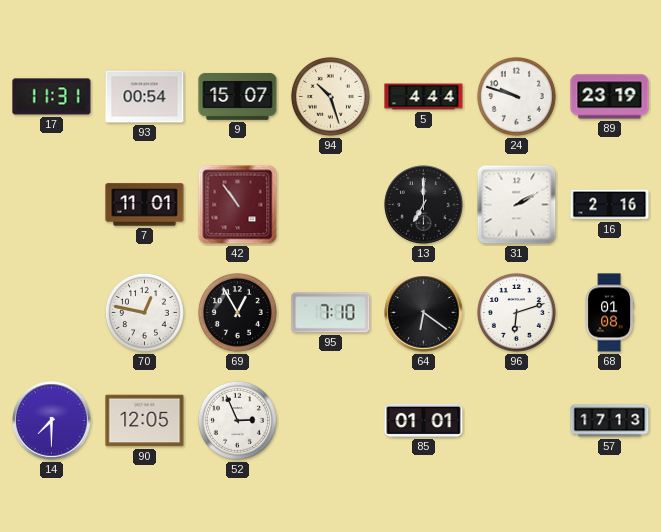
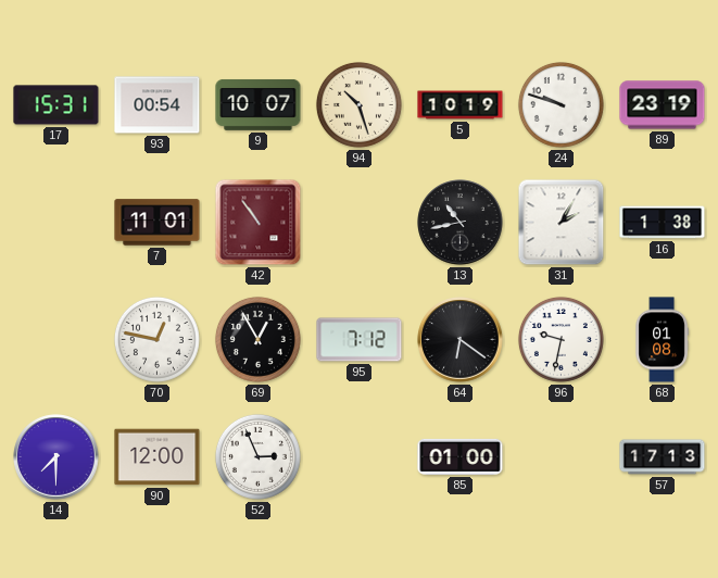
17: 11:31 -> 15:31 (56, 105)
9: 15:07 -> 10:07 (259, 104)
5: 4:44 -> 10:19 (461, 105)
13: 7:00 -> 10:43 (461, 223)
31: 2:10 -> 2:05 (562, 223)
16: 2:16 -> 1:38 (663, 223)
95: 7:10 -> 7:12 (360, 340)
96: 6:12 -> 9:32 (560, 339)
90: 12:05 -> 12:00 (158, 457)
85: 01:01 -> 01:00 (461, 456)
